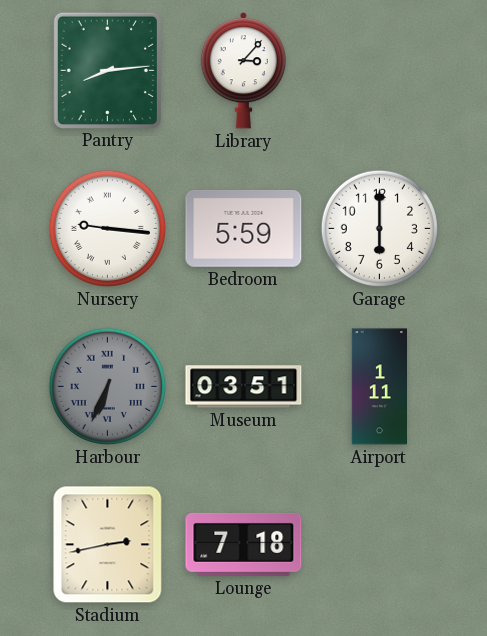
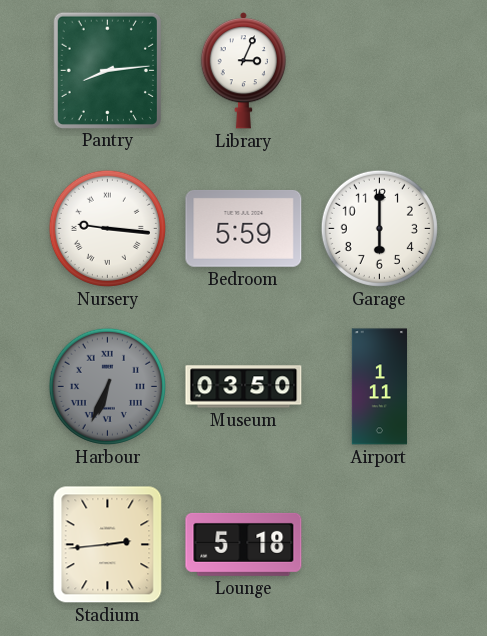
Library: 3:07 -> 3:04 (243, 71)
Museum: 03:51 -> 03:50 (244, 387)
Stadium: 2:43 -> 2:44 (108, 545)
Lounge: 7:18 -> 5:18 (244, 544)
